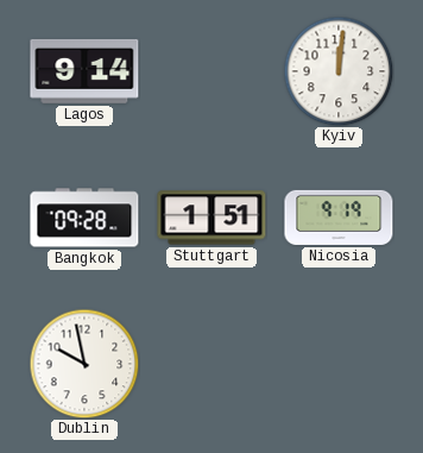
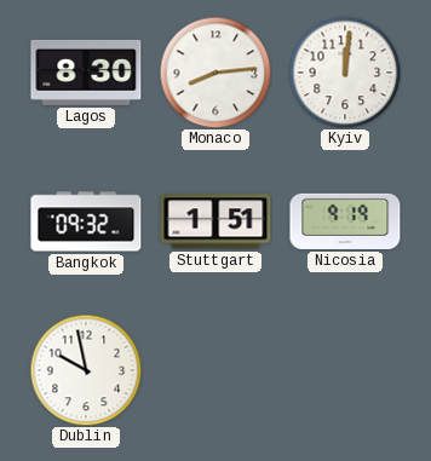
Lagos: 9:14 -> 8:30 (86, 73)
Monaco: none -> 8:14 (215, 73)
Bangkok: 09:28 -> 09:32 (86, 221)
